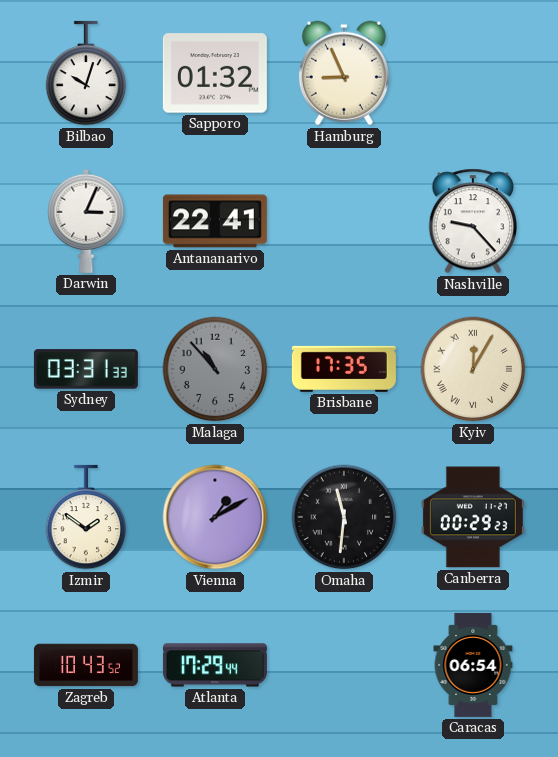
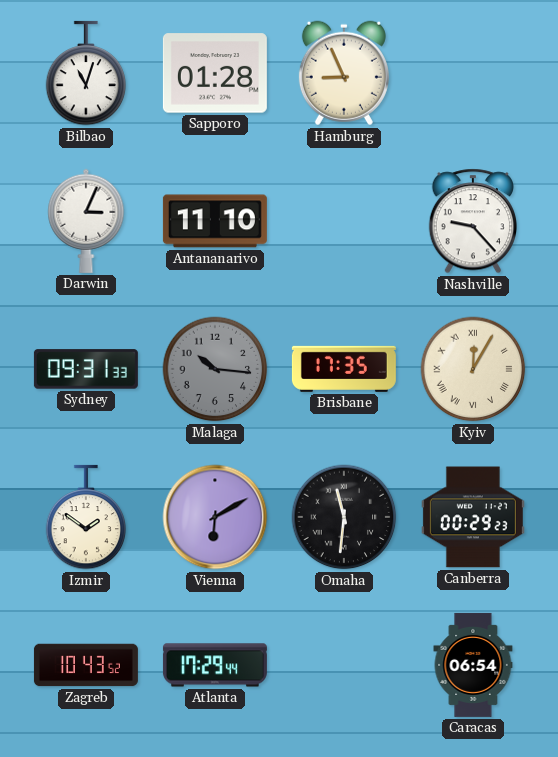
Bilbao: 10:03 -> 11:03 (86, 73)
Sapporo: 01:32 -> 01:28 (215, 73)
Antananarivo: 22:41 -> 11:10 (215, 221)
Sydney: 03:31 -> 09:31 (86, 369)
Malaga: 10:53 -> 10:16 (215, 369)
Vienna: 1:10 -> 6:10 (215, 517)
